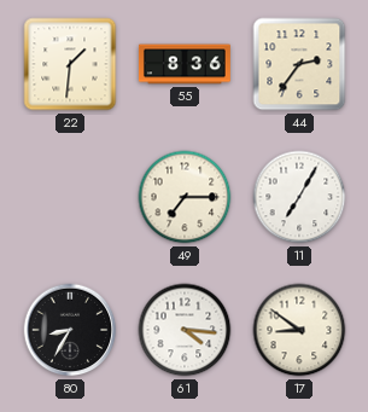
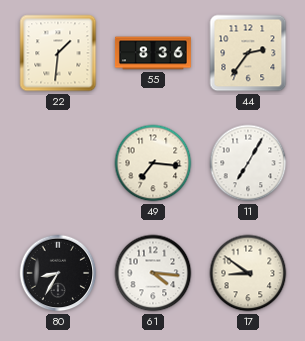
49: 7:15 -> 7:16 (153, 163)
